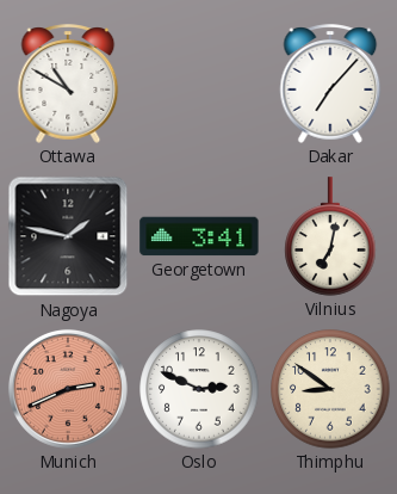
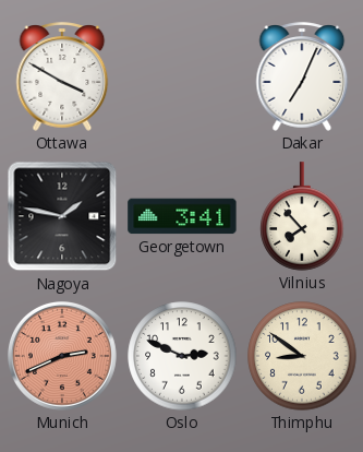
Ottawa: 10:50 -> 3:50 (62, 76)
Dakar: 7:07 -> 7:04 (302, 76)
Vilnius: 7:02 -> 7:53 (302, 216)
